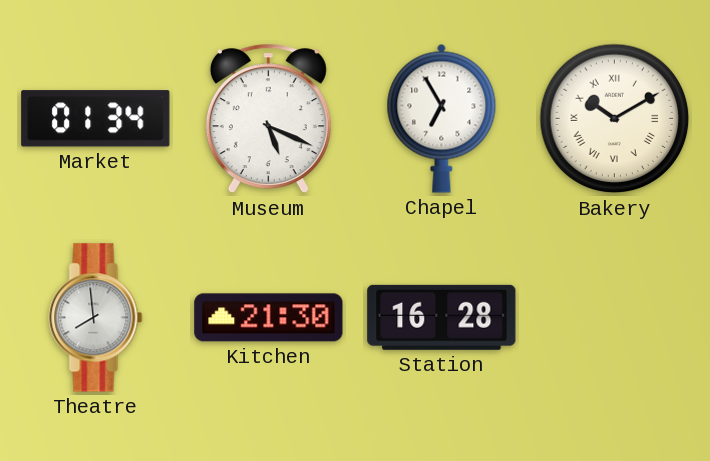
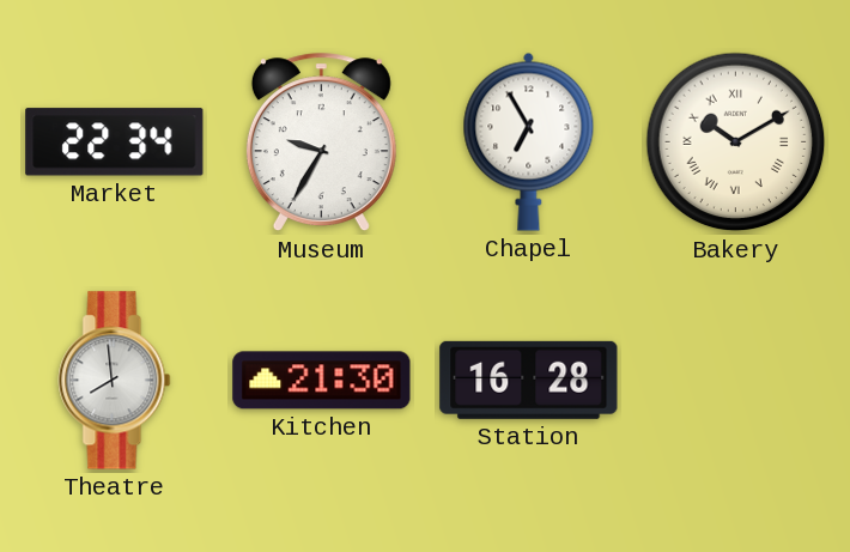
Market: 01:34 -> 22:34 (115, 142)
Museum: 5:19 -> 9:35 (321, 142)
